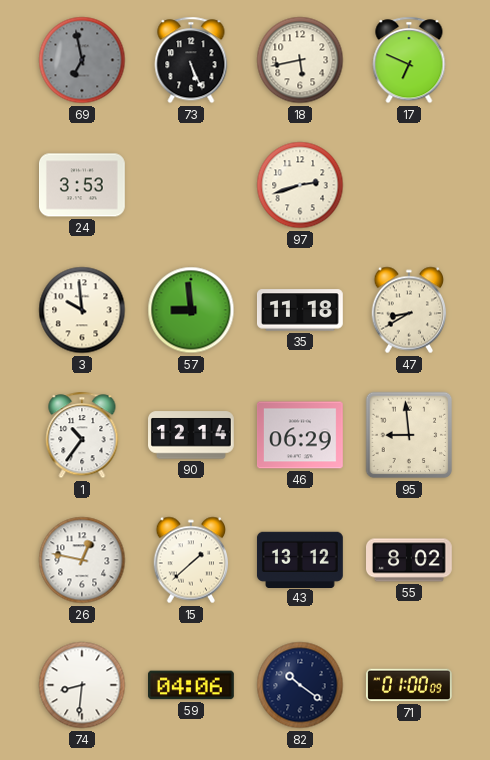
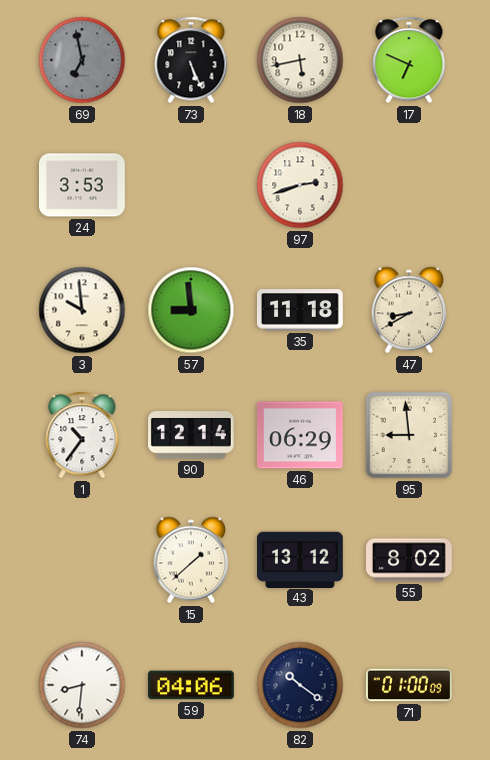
26: 12:47 -> none (82, 560)
